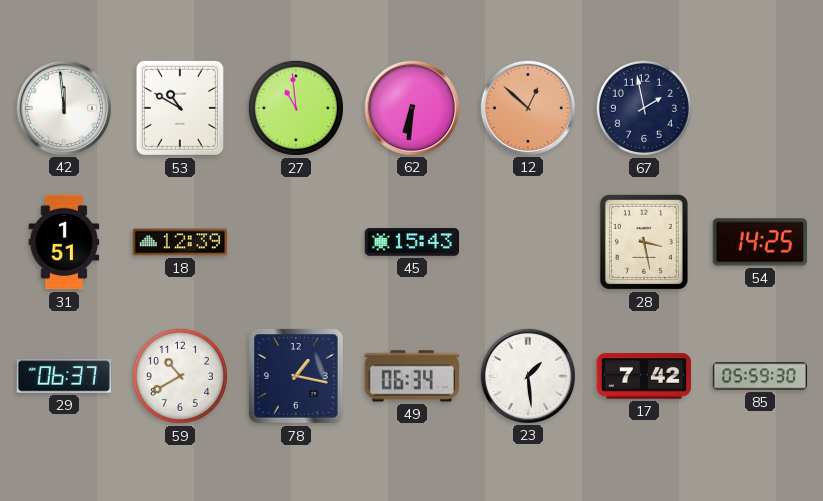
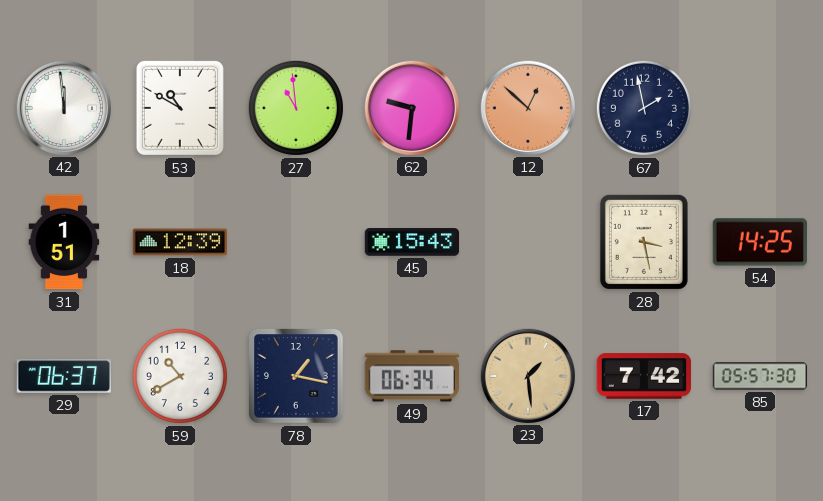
62: 6:31 -> 9:31 (411, 107)
23 dial: white -> champagne (527, 375)
85: 05:59 -> 05:57 (760, 376)
